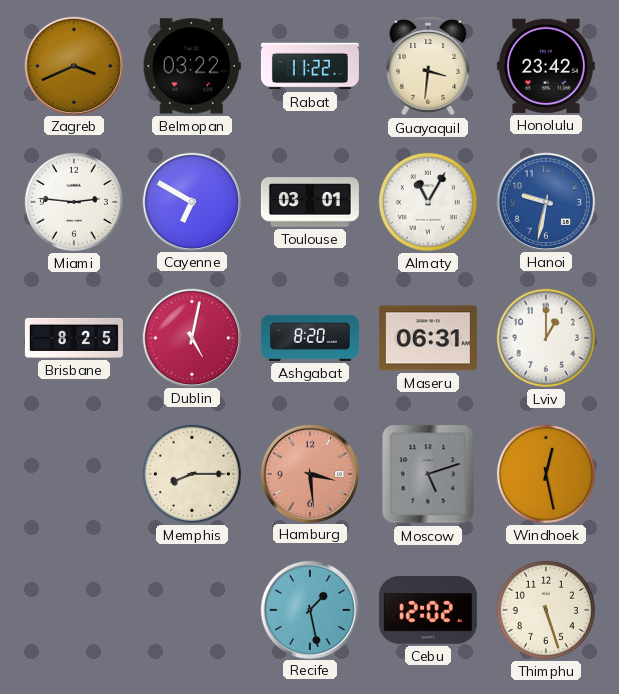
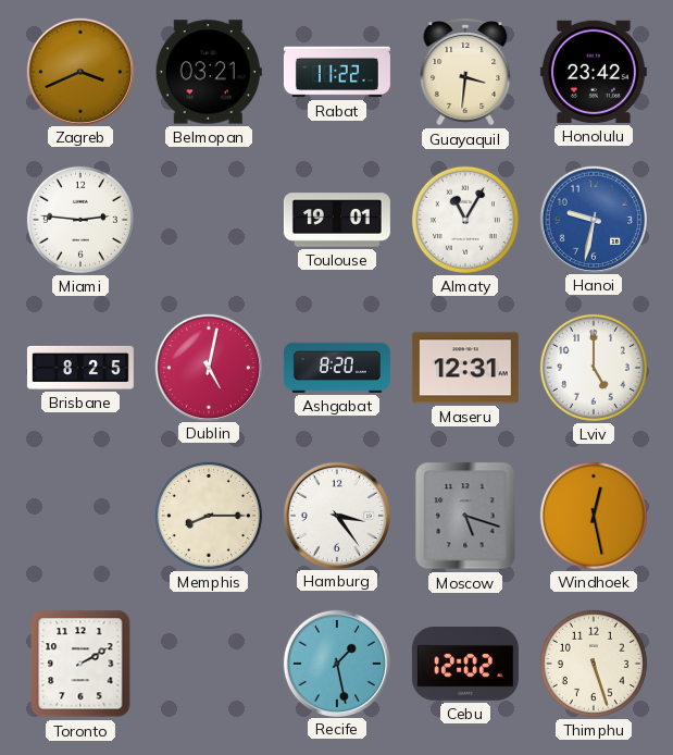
Belmopan: 03:22 -> 03:21 (209, 72)
Cayenne: 6:50 -> none (191, 201)
Toulouse: 03:01 -> 19:01 (337, 220)
Maseru: 06:31 -> 12:31 (465, 368)
Lviv: 1:00 -> 5:00 (594, 368)
Hamburg: 3:29 -> 3:24 (336, 515)
Hamburg dial: salmon -> white (336, 515)
Moscow: 5:12 -> 5:18 (465, 516)
Toronto: none -> 2:10 (80, 664)
